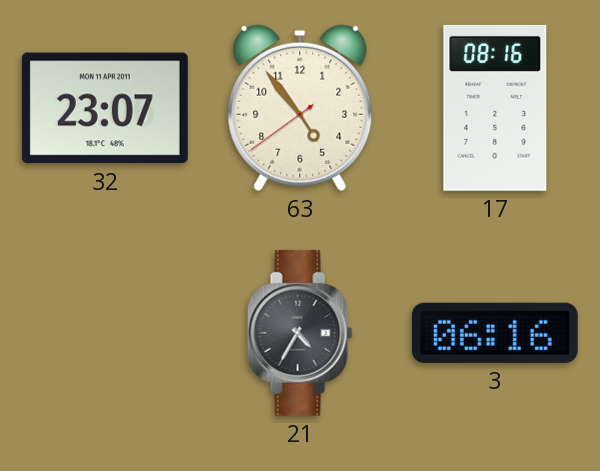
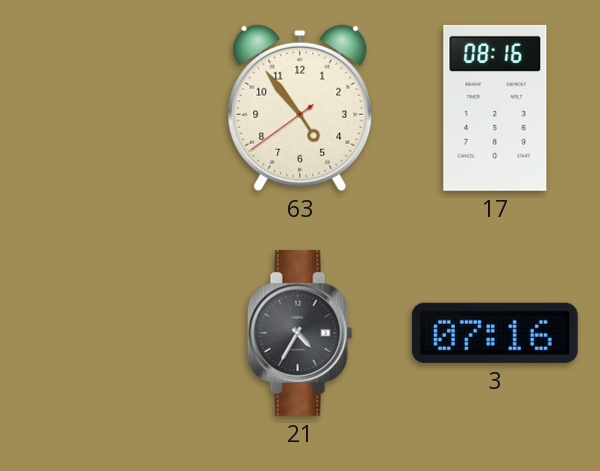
32: 23:07 -> none (105, 108)
3: 06:16 -> 07:16 (495, 333)
